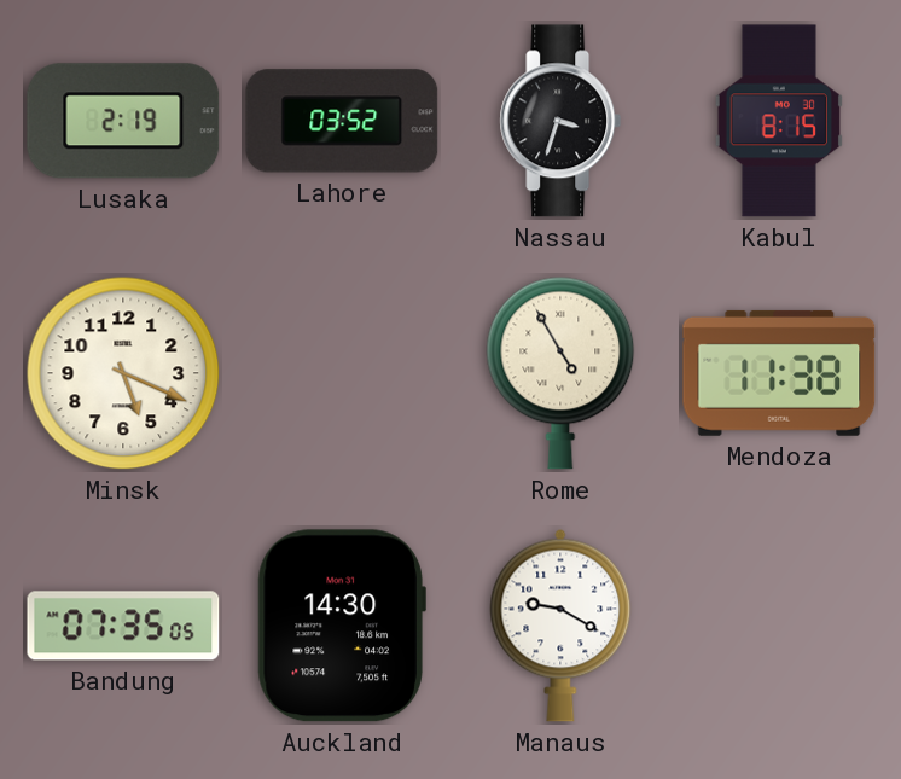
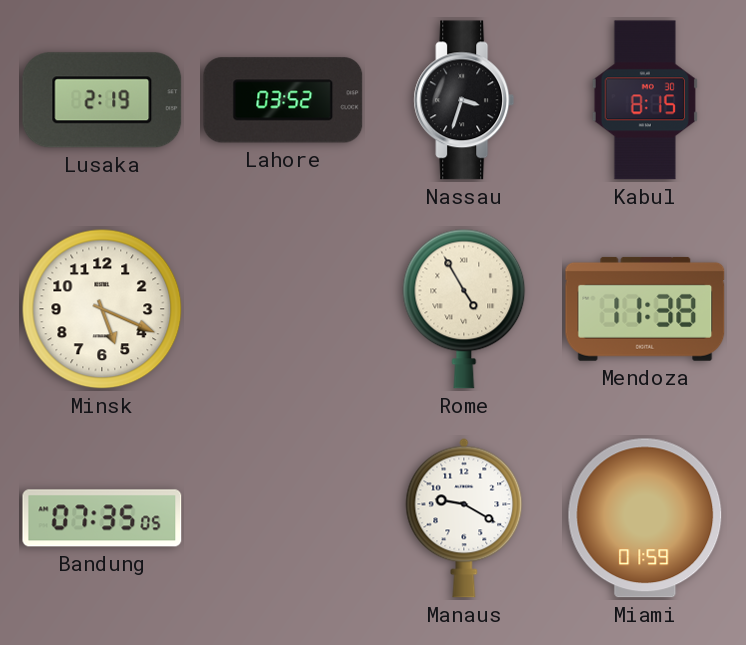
Auckland: 14:30 -> none (342, 626)
Miami: none -> 01:59 (645, 518)
